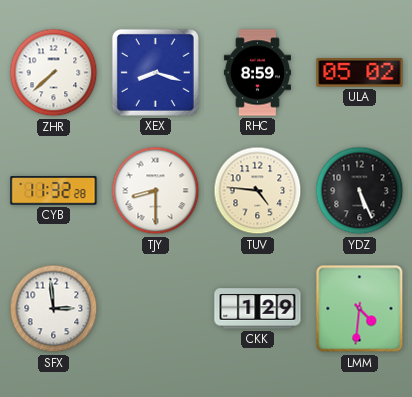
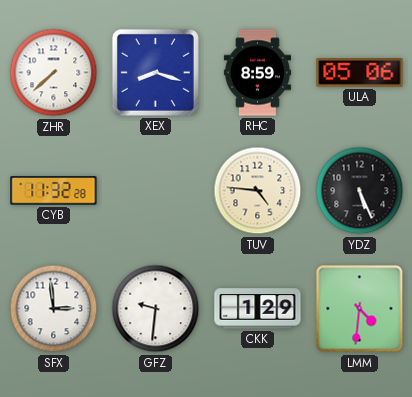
ULA: 05:02 -> 05:06 (360, 73)
TJY: 8:30 -> none (156, 191)
GFZ: none -> 9:31 (156, 309)
